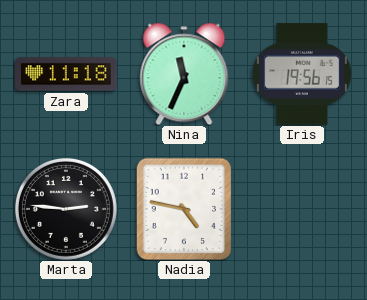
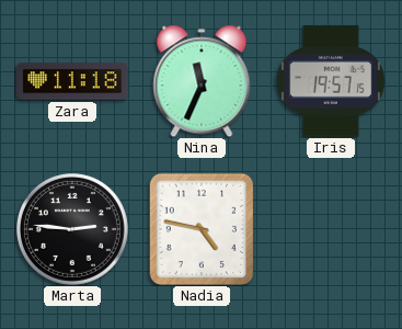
Iris: 19:56 -> 19:57 (331, 81)
